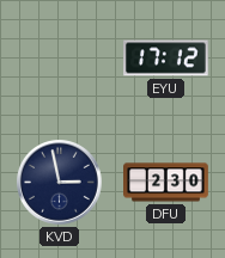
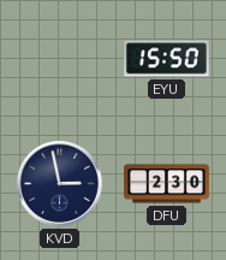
EYU: 17:12 -> 15:50 (167, 59)
